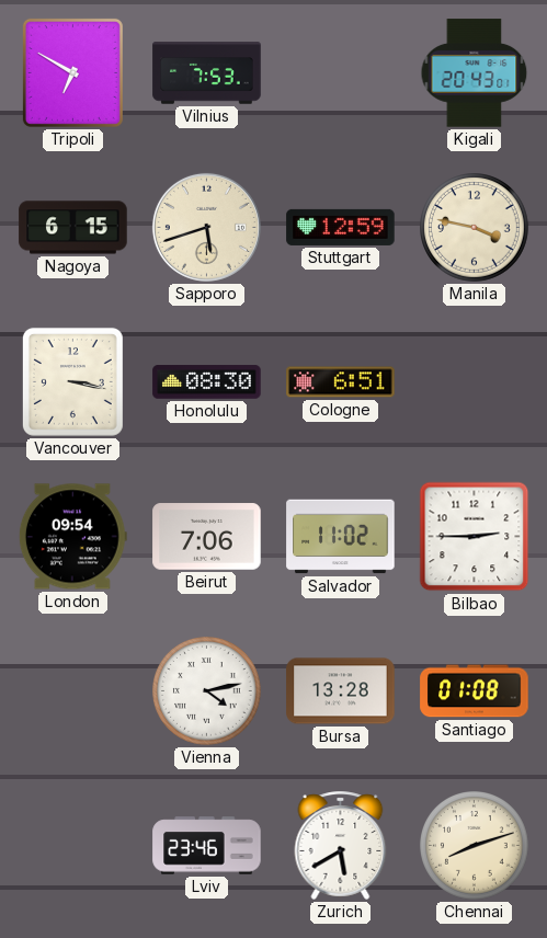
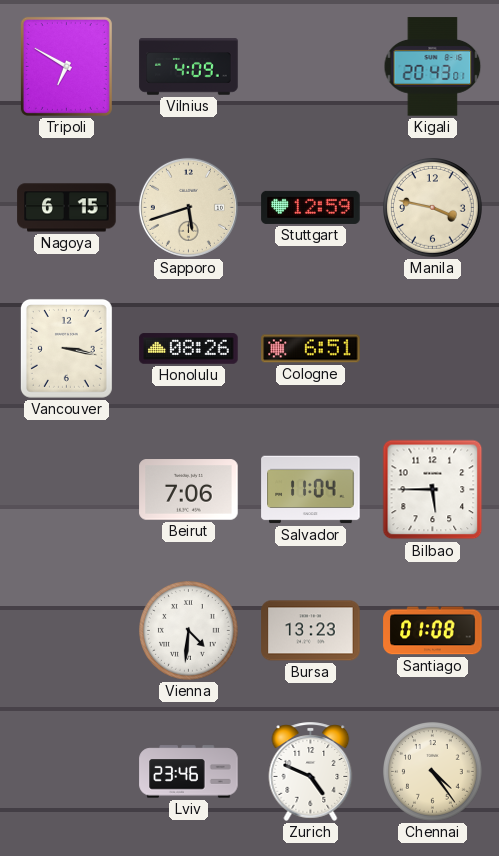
Vilnius: 7:53 -> 4:09 (189, 67)
Honolulu: 08:30 -> 08:26 (189, 349)
London: 09:54 -> none (72, 537)
Salvador: 11:02 -> 11:04 (311, 490)
Bilbao: 2:45 -> 5:45 (433, 490)
Vienna: 4:13 -> 4:31 (189, 631)
Bursa: 13:28 -> 13:23 (311, 631)
Zurich: 5:40 -> 4:49 (311, 771)
Chennai: 8:12 -> 4:24 (433, 772)
